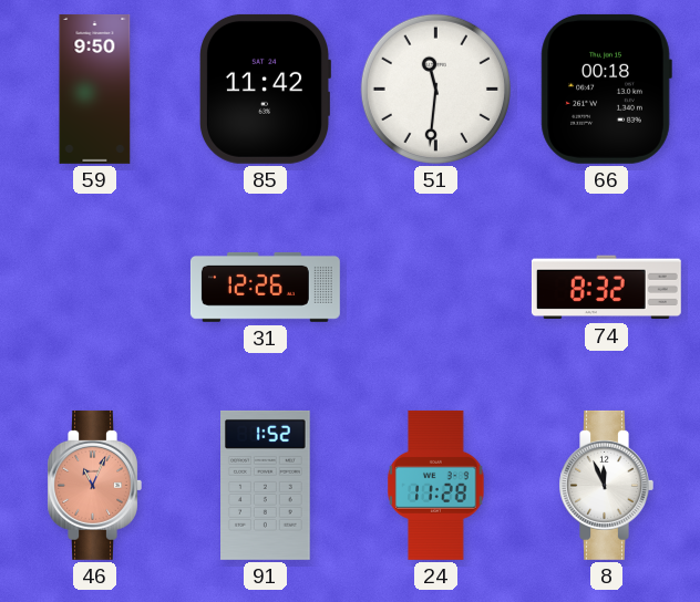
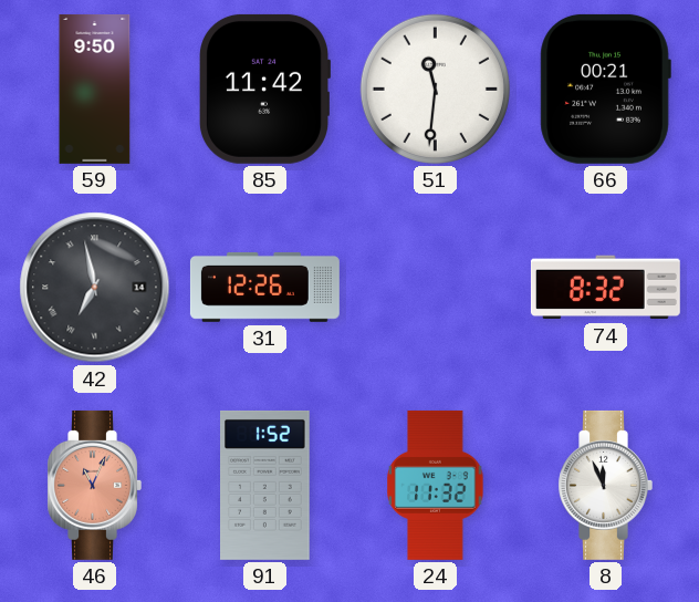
66: 00:18 -> 00:21 (605, 89)
42: none -> 6:58 (95, 288)
24: 11:28 -> 11:32 (436, 485)
